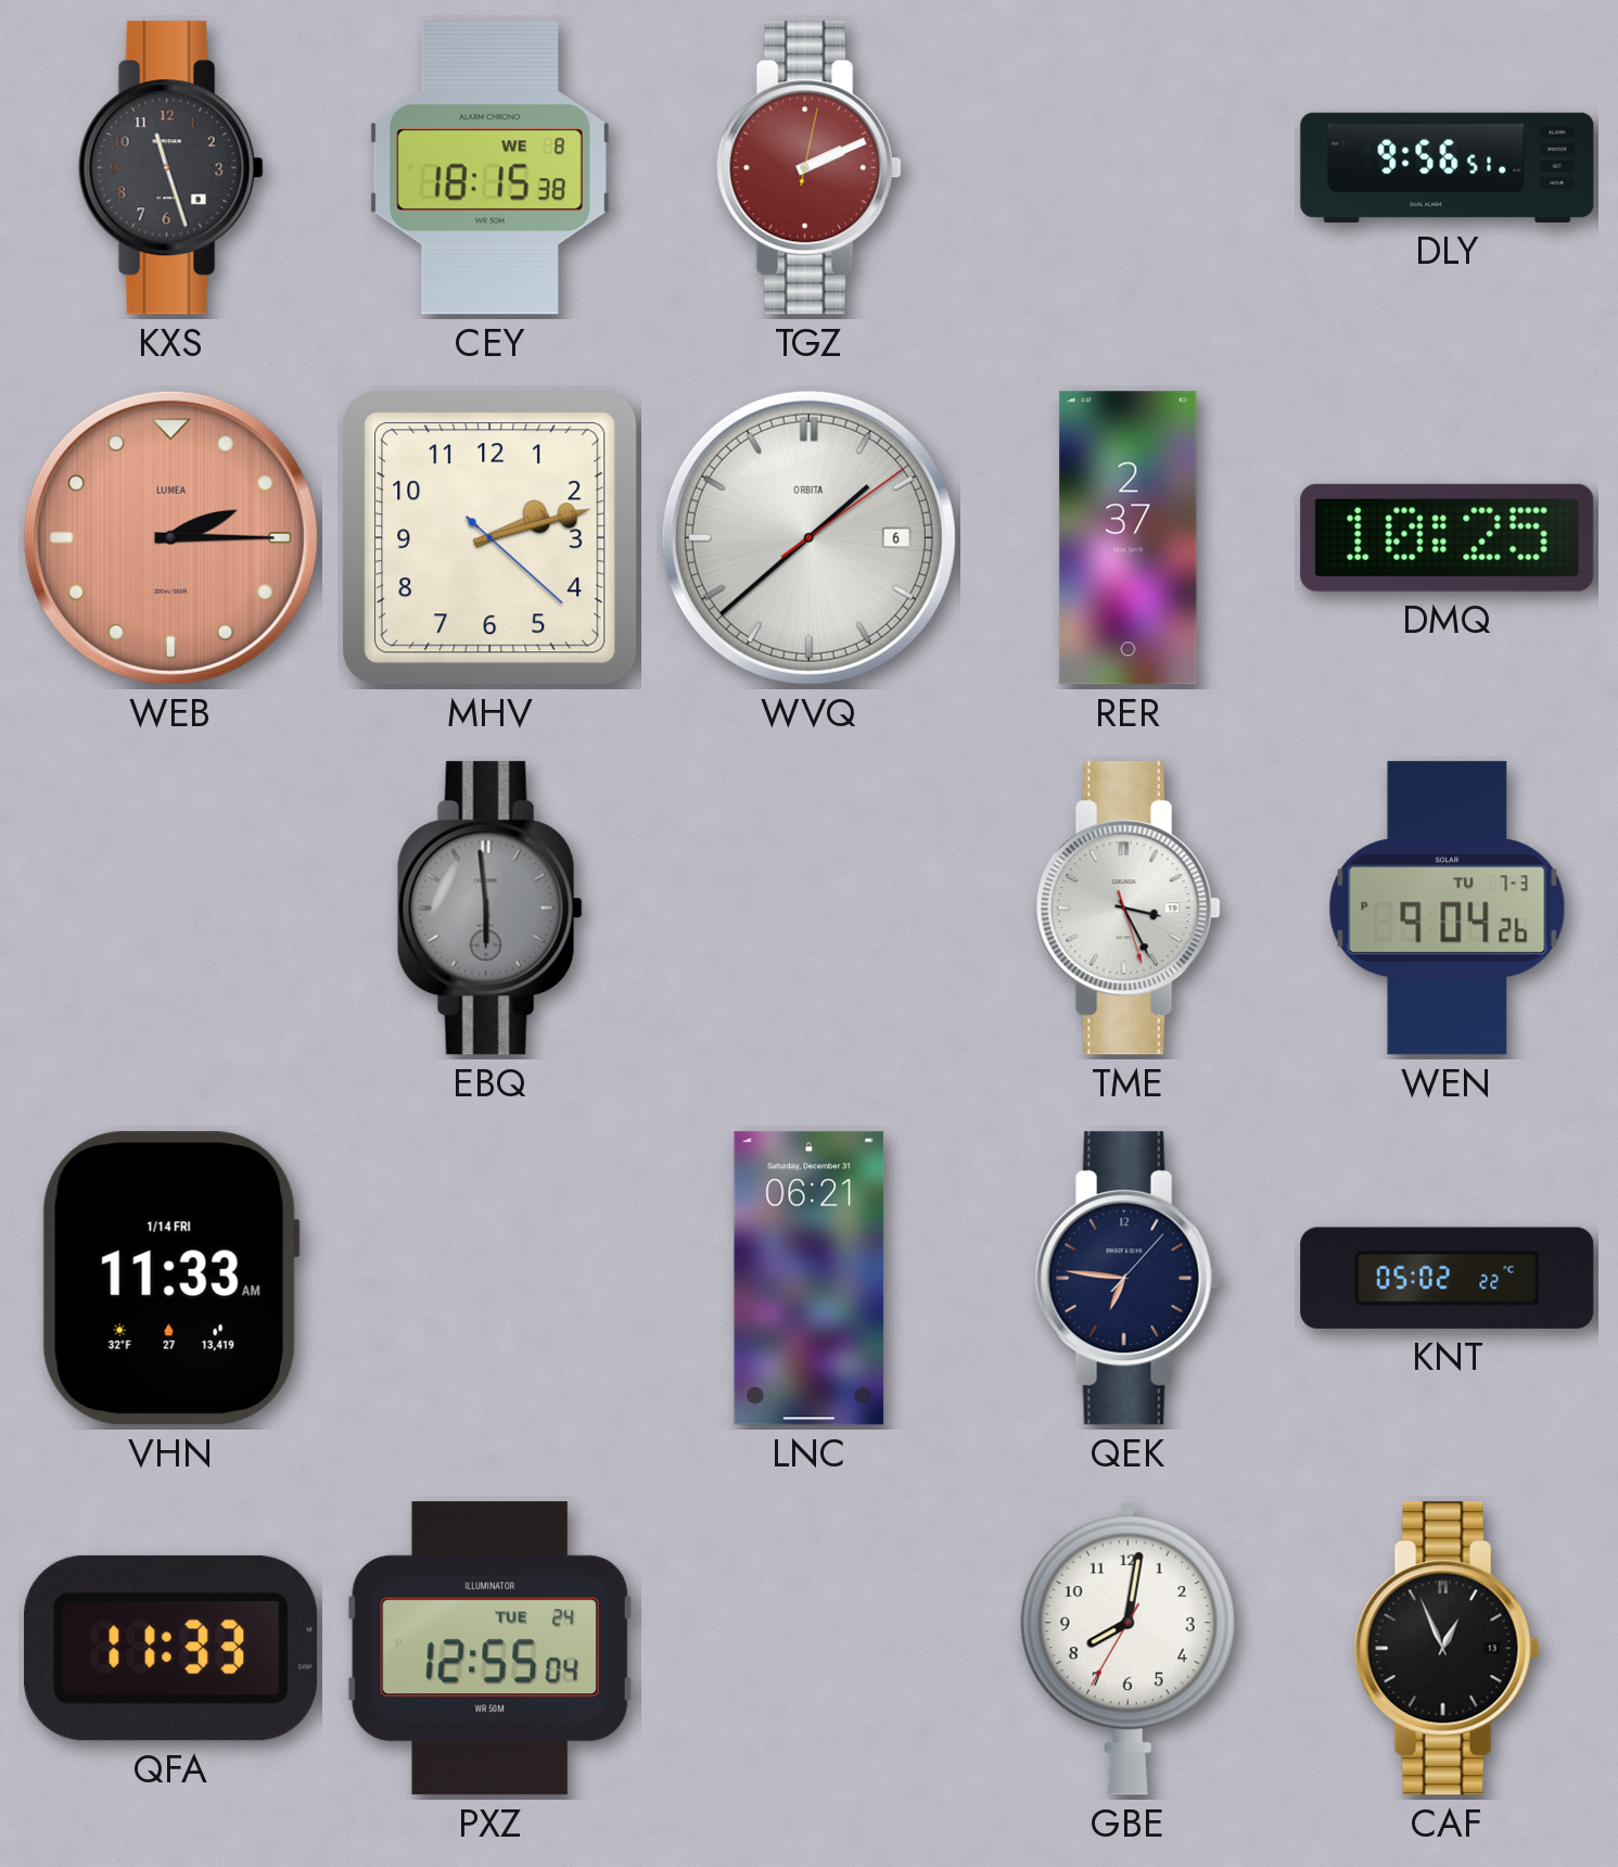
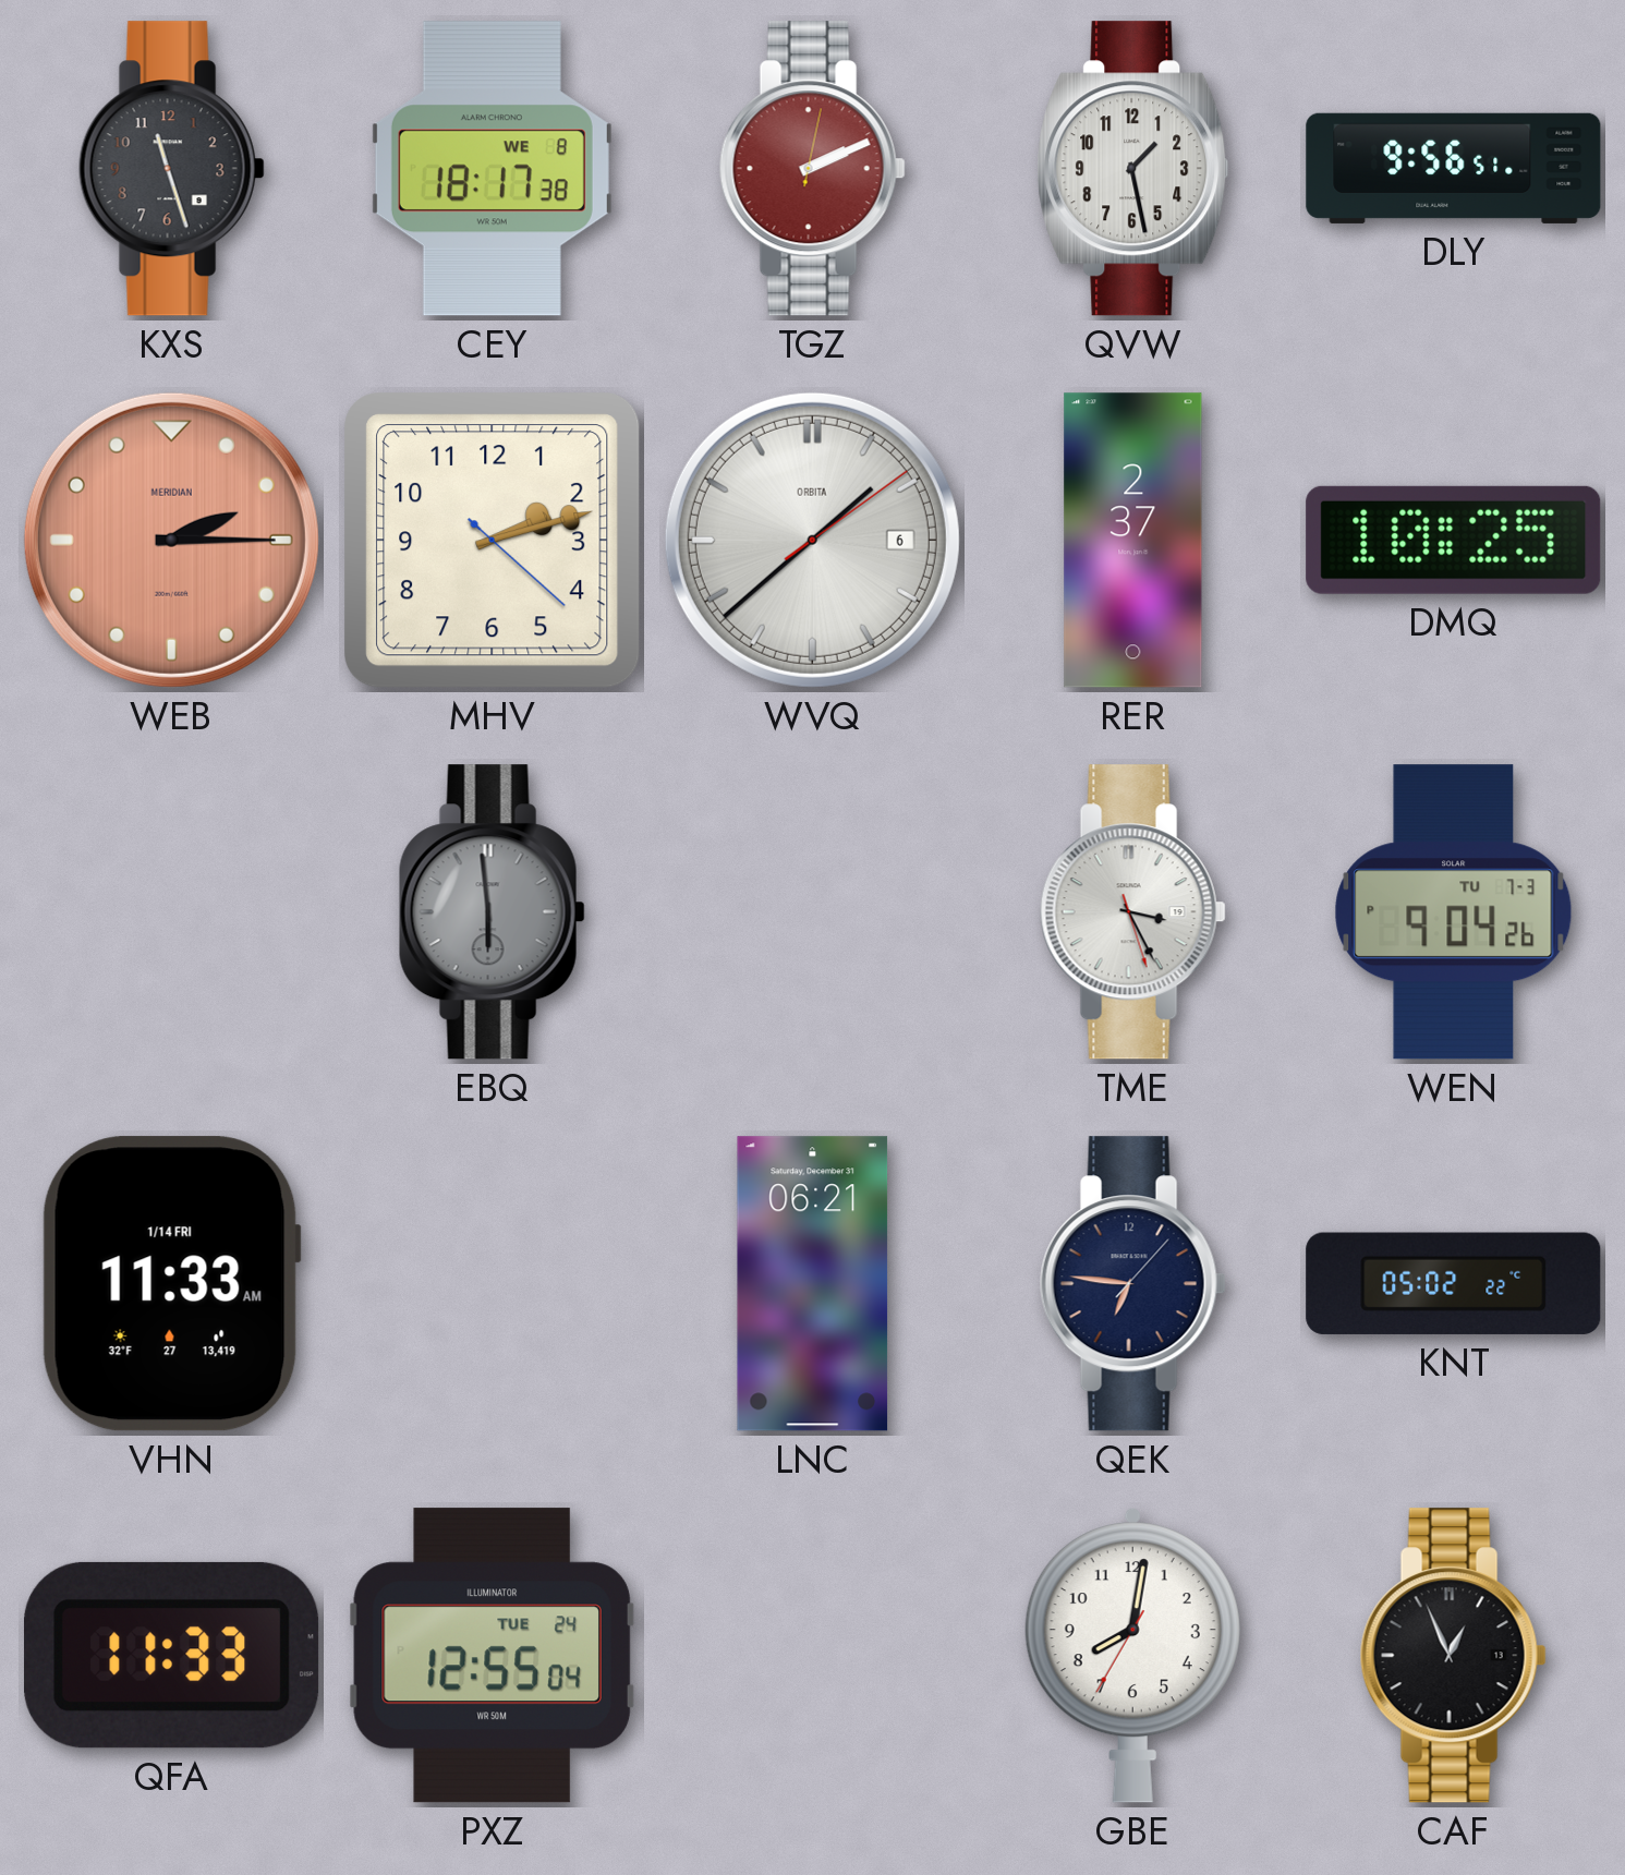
CEY: 18:15 -> 18:17 (492, 169)
QVW: none -> 1:28 (1133, 169)
WEB brand: LUMEA -> MERIDIAN (171, 540)
